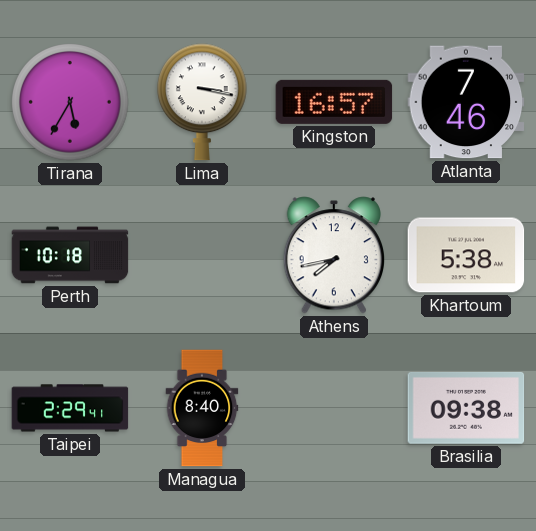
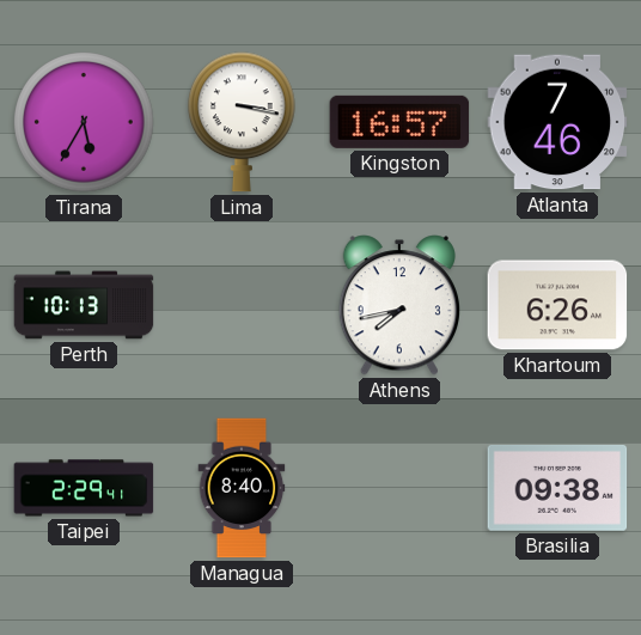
Perth: 10:18 -> 10:13 (84, 305)
Khartoum: 5:38 -> 6:26 (557, 305)
